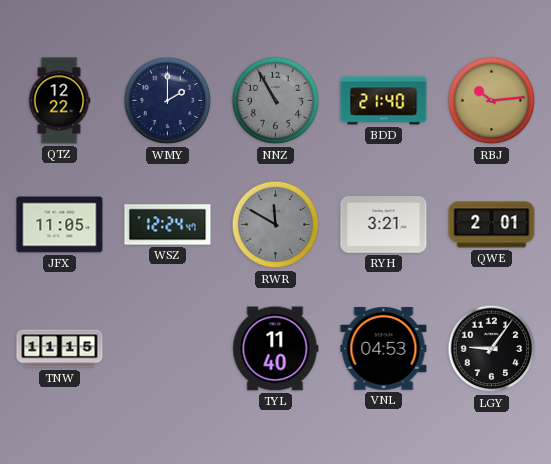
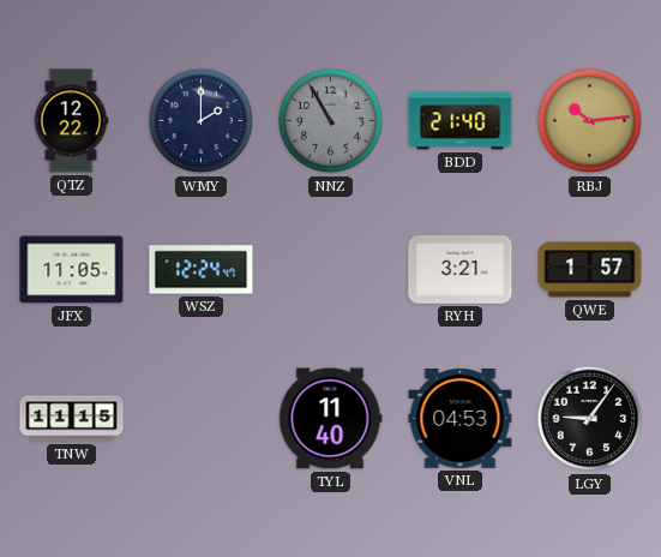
RWR: 11:50 -> none (276, 225)
QWE: 2:01 -> 1:57 (590, 270)
